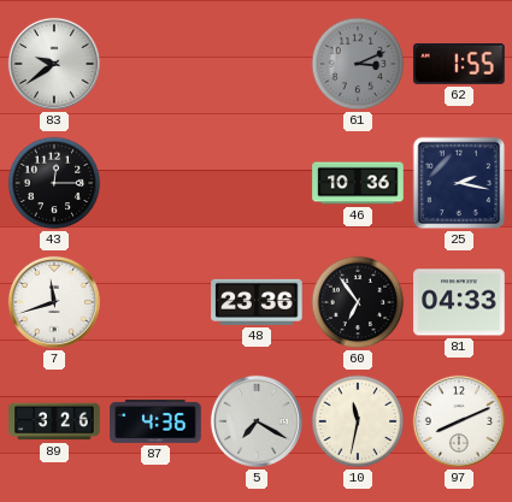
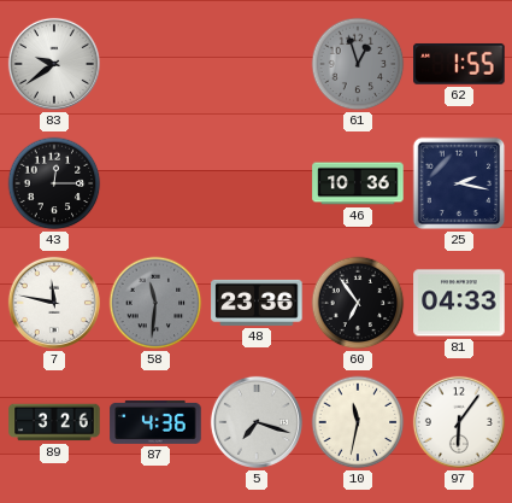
61: 3:11 -> 12:57 (358, 64)
7: 11:42 -> 11:47 (54, 303)
58: none -> 11:31 (155, 303)
5: 7:20 -> 7:18 (257, 422)
97: 8:11 -> 6:06 (459, 422)
